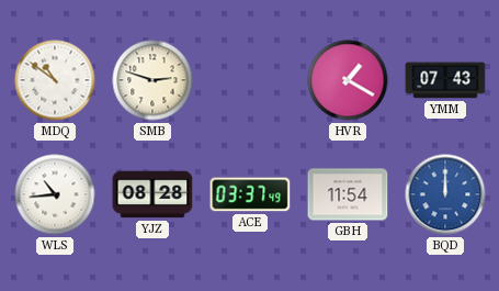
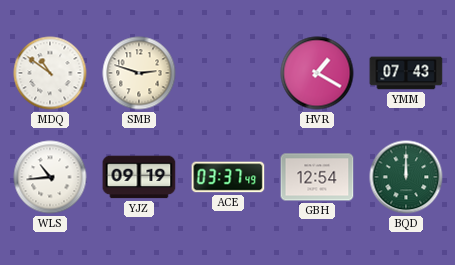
YJZ: 08:28 -> 09:19 (139, 177)
GBH: 11:54 -> 12:54 (317, 177)
BQD dial: blue -> green (406, 177)
